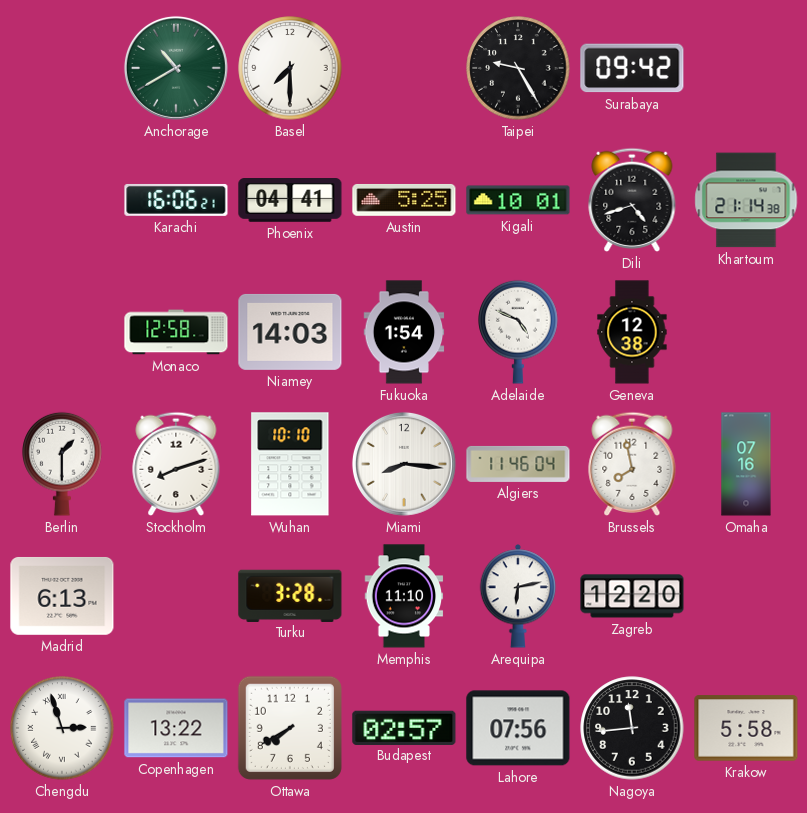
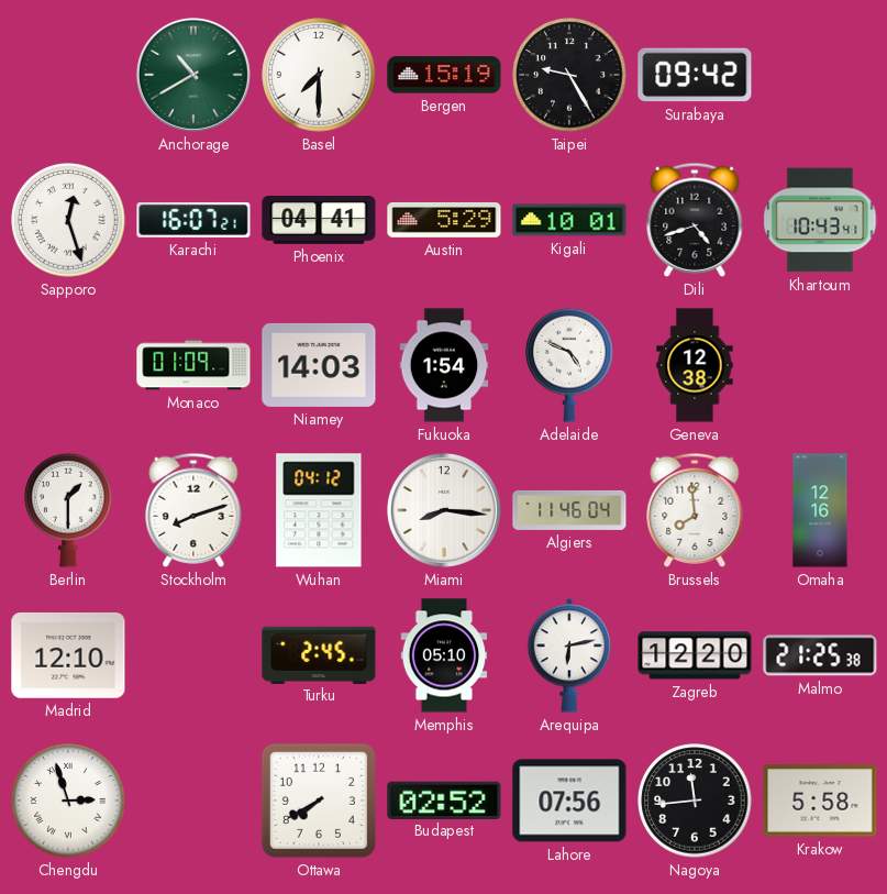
Bergen: none -> 15:19 (444, 75)
Sapporo: none -> 12:27 (68, 220)
Karachi: 16:06 -> 16:07 (193, 220)
Austin: 5:25 -> 5:29 (444, 220)
Khartoum: 21:14 -> 10:43 (820, 220)
Monaco: 12:58 -> 01:09 (193, 365)
Wuhan: 10:10 -> 04:12 (319, 510)
Brussels: 7:58 -> 7:59 (695, 510)
Omaha: 07:16 -> 12:16 (820, 510)
Madrid: 6:13 -> 12:10 (68, 655)
Turku: 3:28 -> 2:45 (319, 654)
Memphis: 11:10 -> 05:10 (444, 655)
Malmo: none -> 21:25 (820, 655)
Copenhagen: 13:22 -> none (176, 728)
Budapest: 02:57 -> 02:52 (444, 799)
